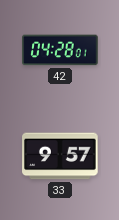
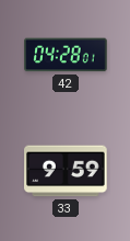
33: 9:57 -> 9:59 (66, 171)
